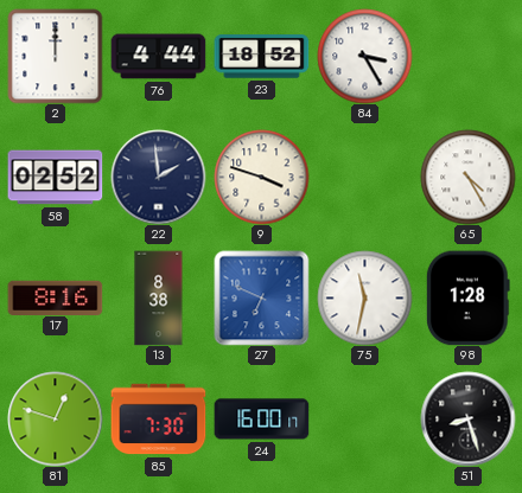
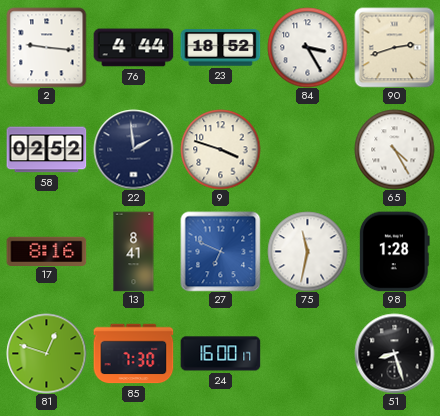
2: 12:00 -> 9:16 (46, 47)
90: none -> 2:42 (394, 47)
13: 8:38 -> 8:41 (134, 251)
